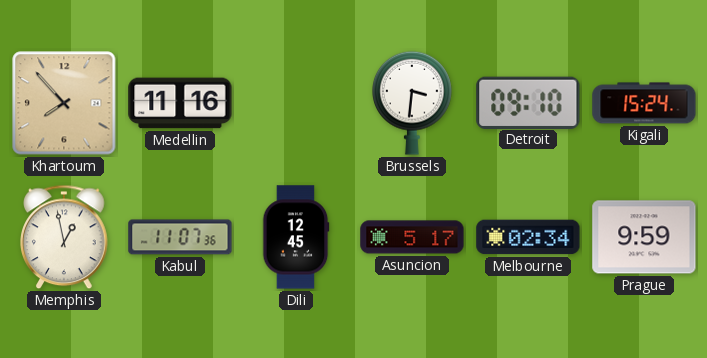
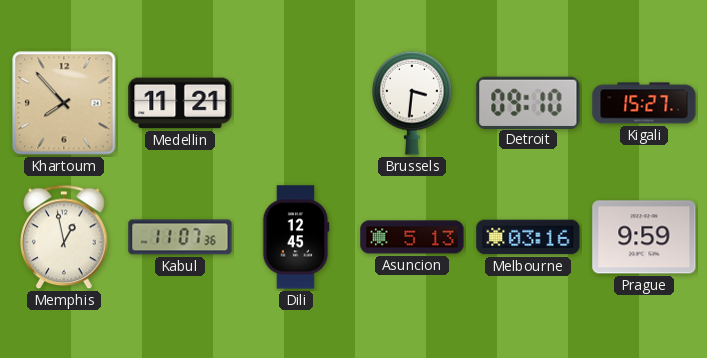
Medellin: 11:16 -> 11:21 (180, 103)
Kigali: 15:24 -> 15:27 (644, 103)
Asuncion: 5:17 -> 5:13 (412, 237)
Melbourne: 02:34 -> 03:16 (528, 237)
